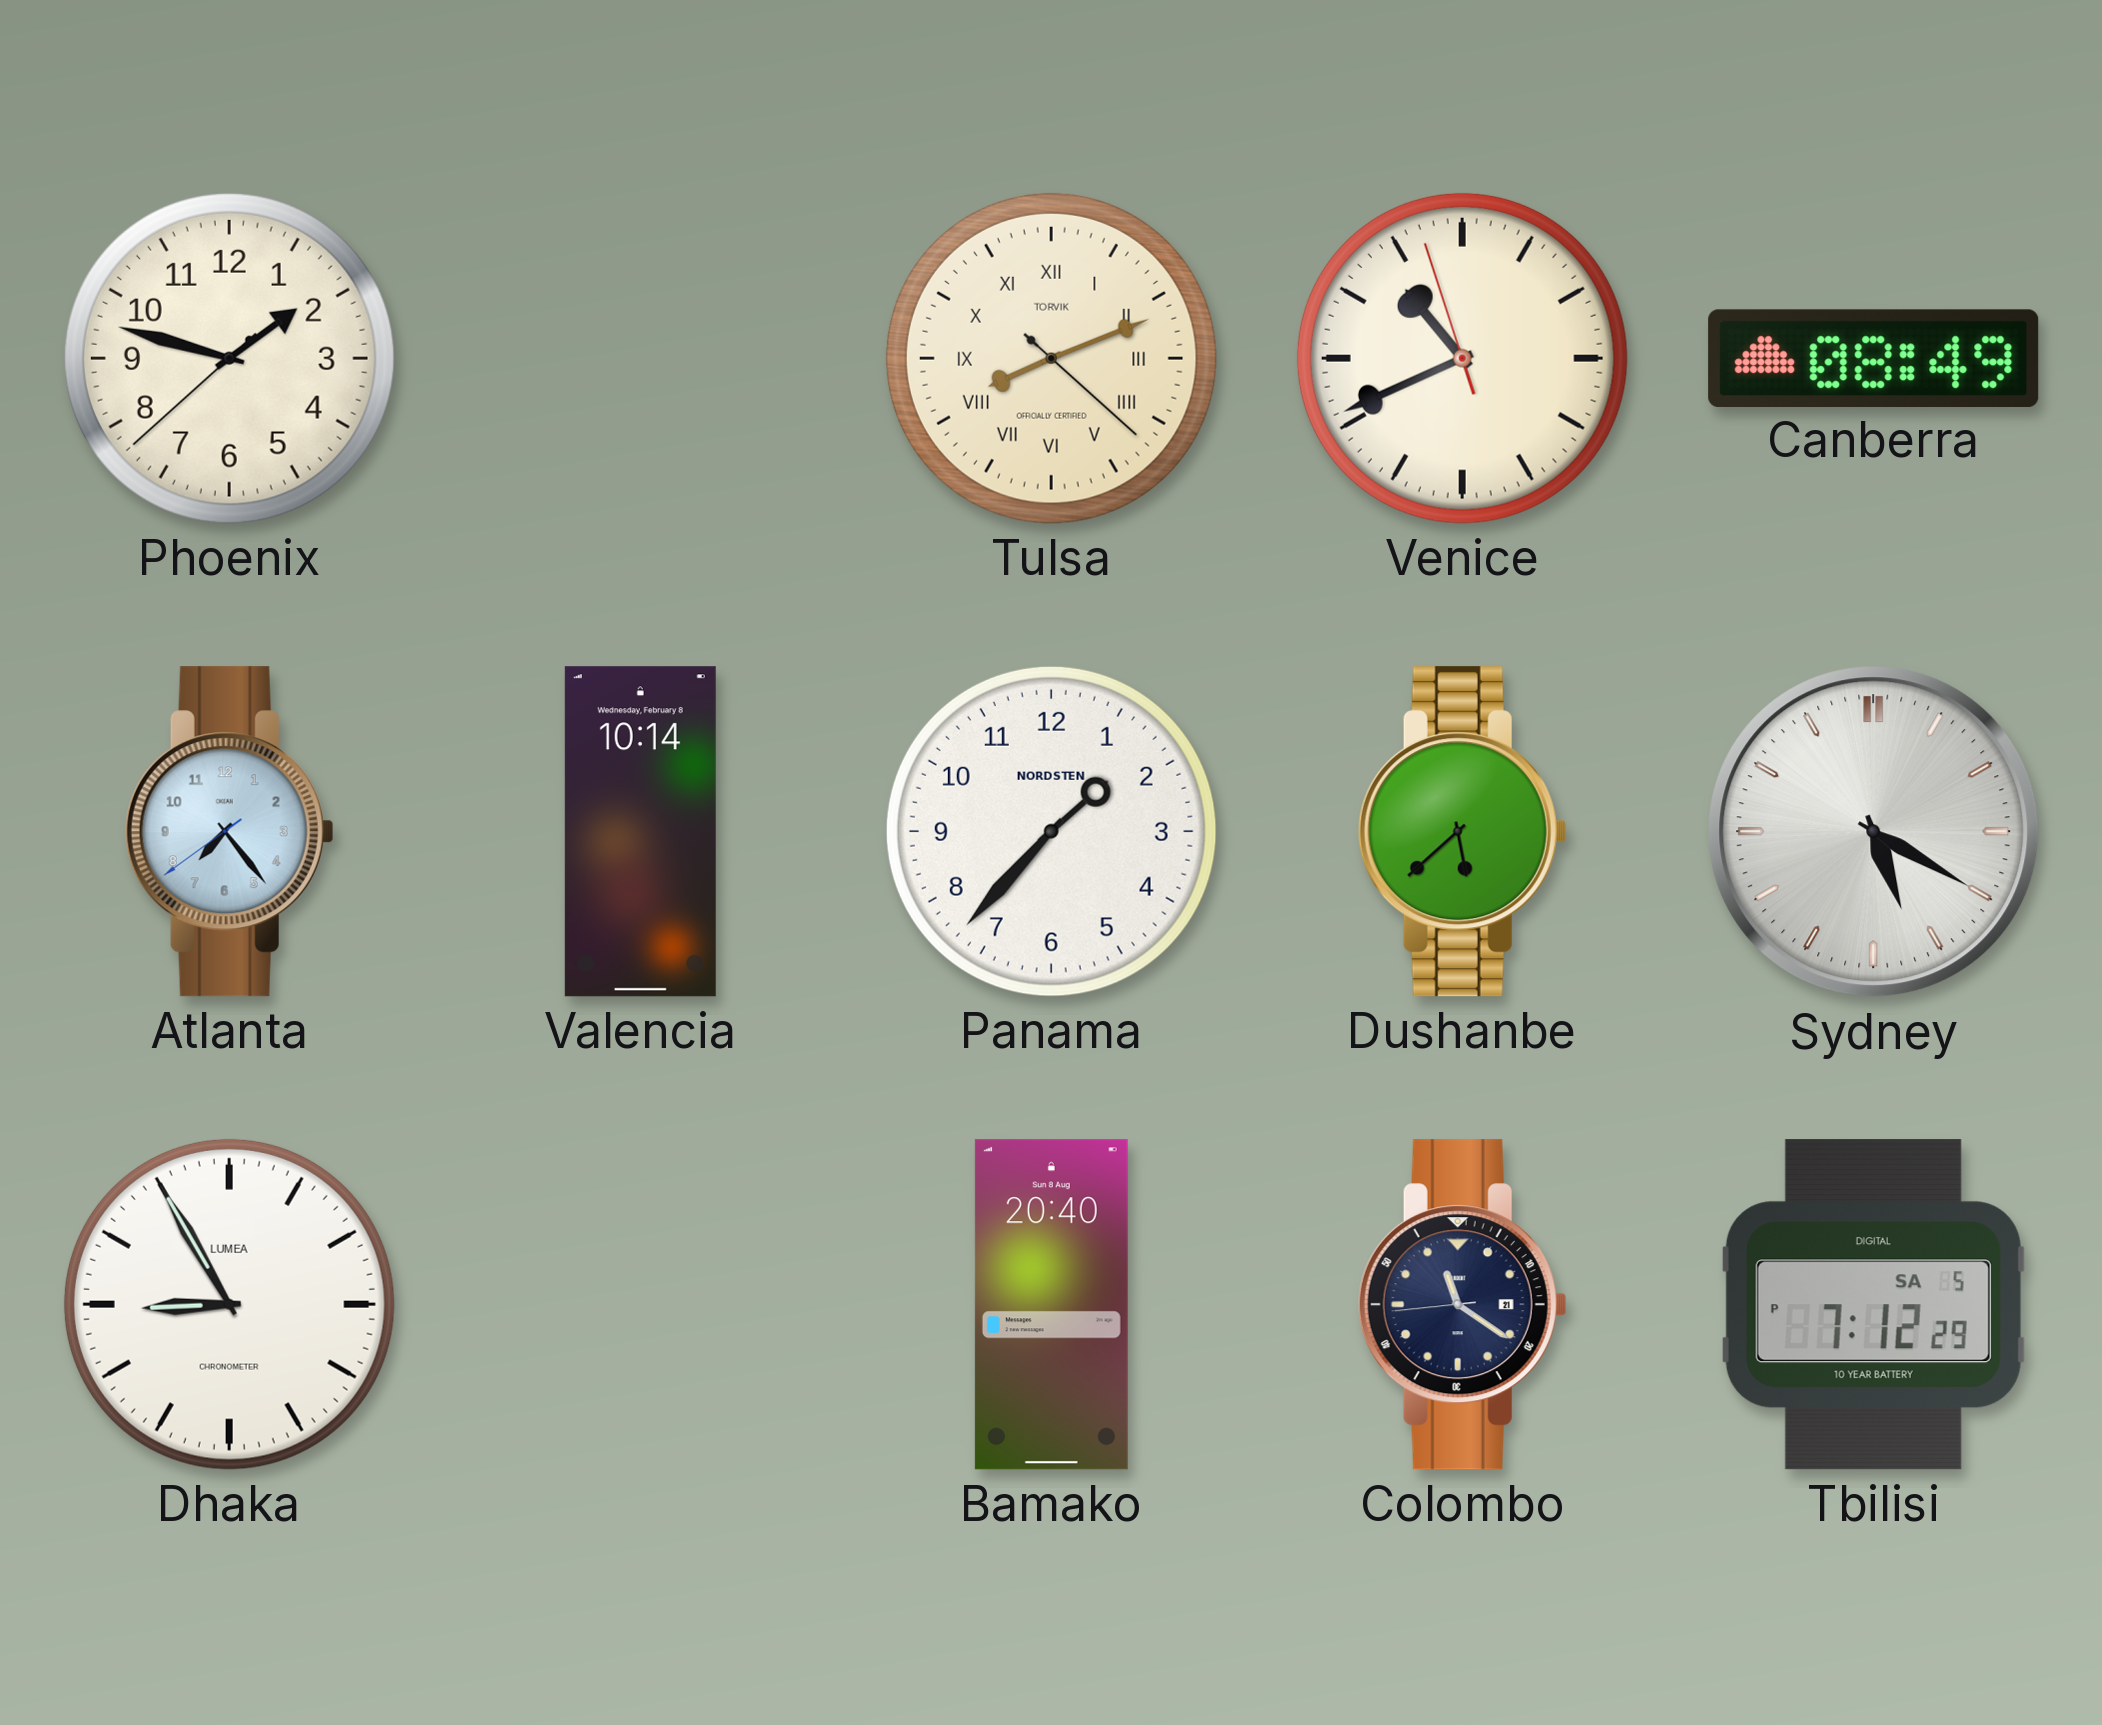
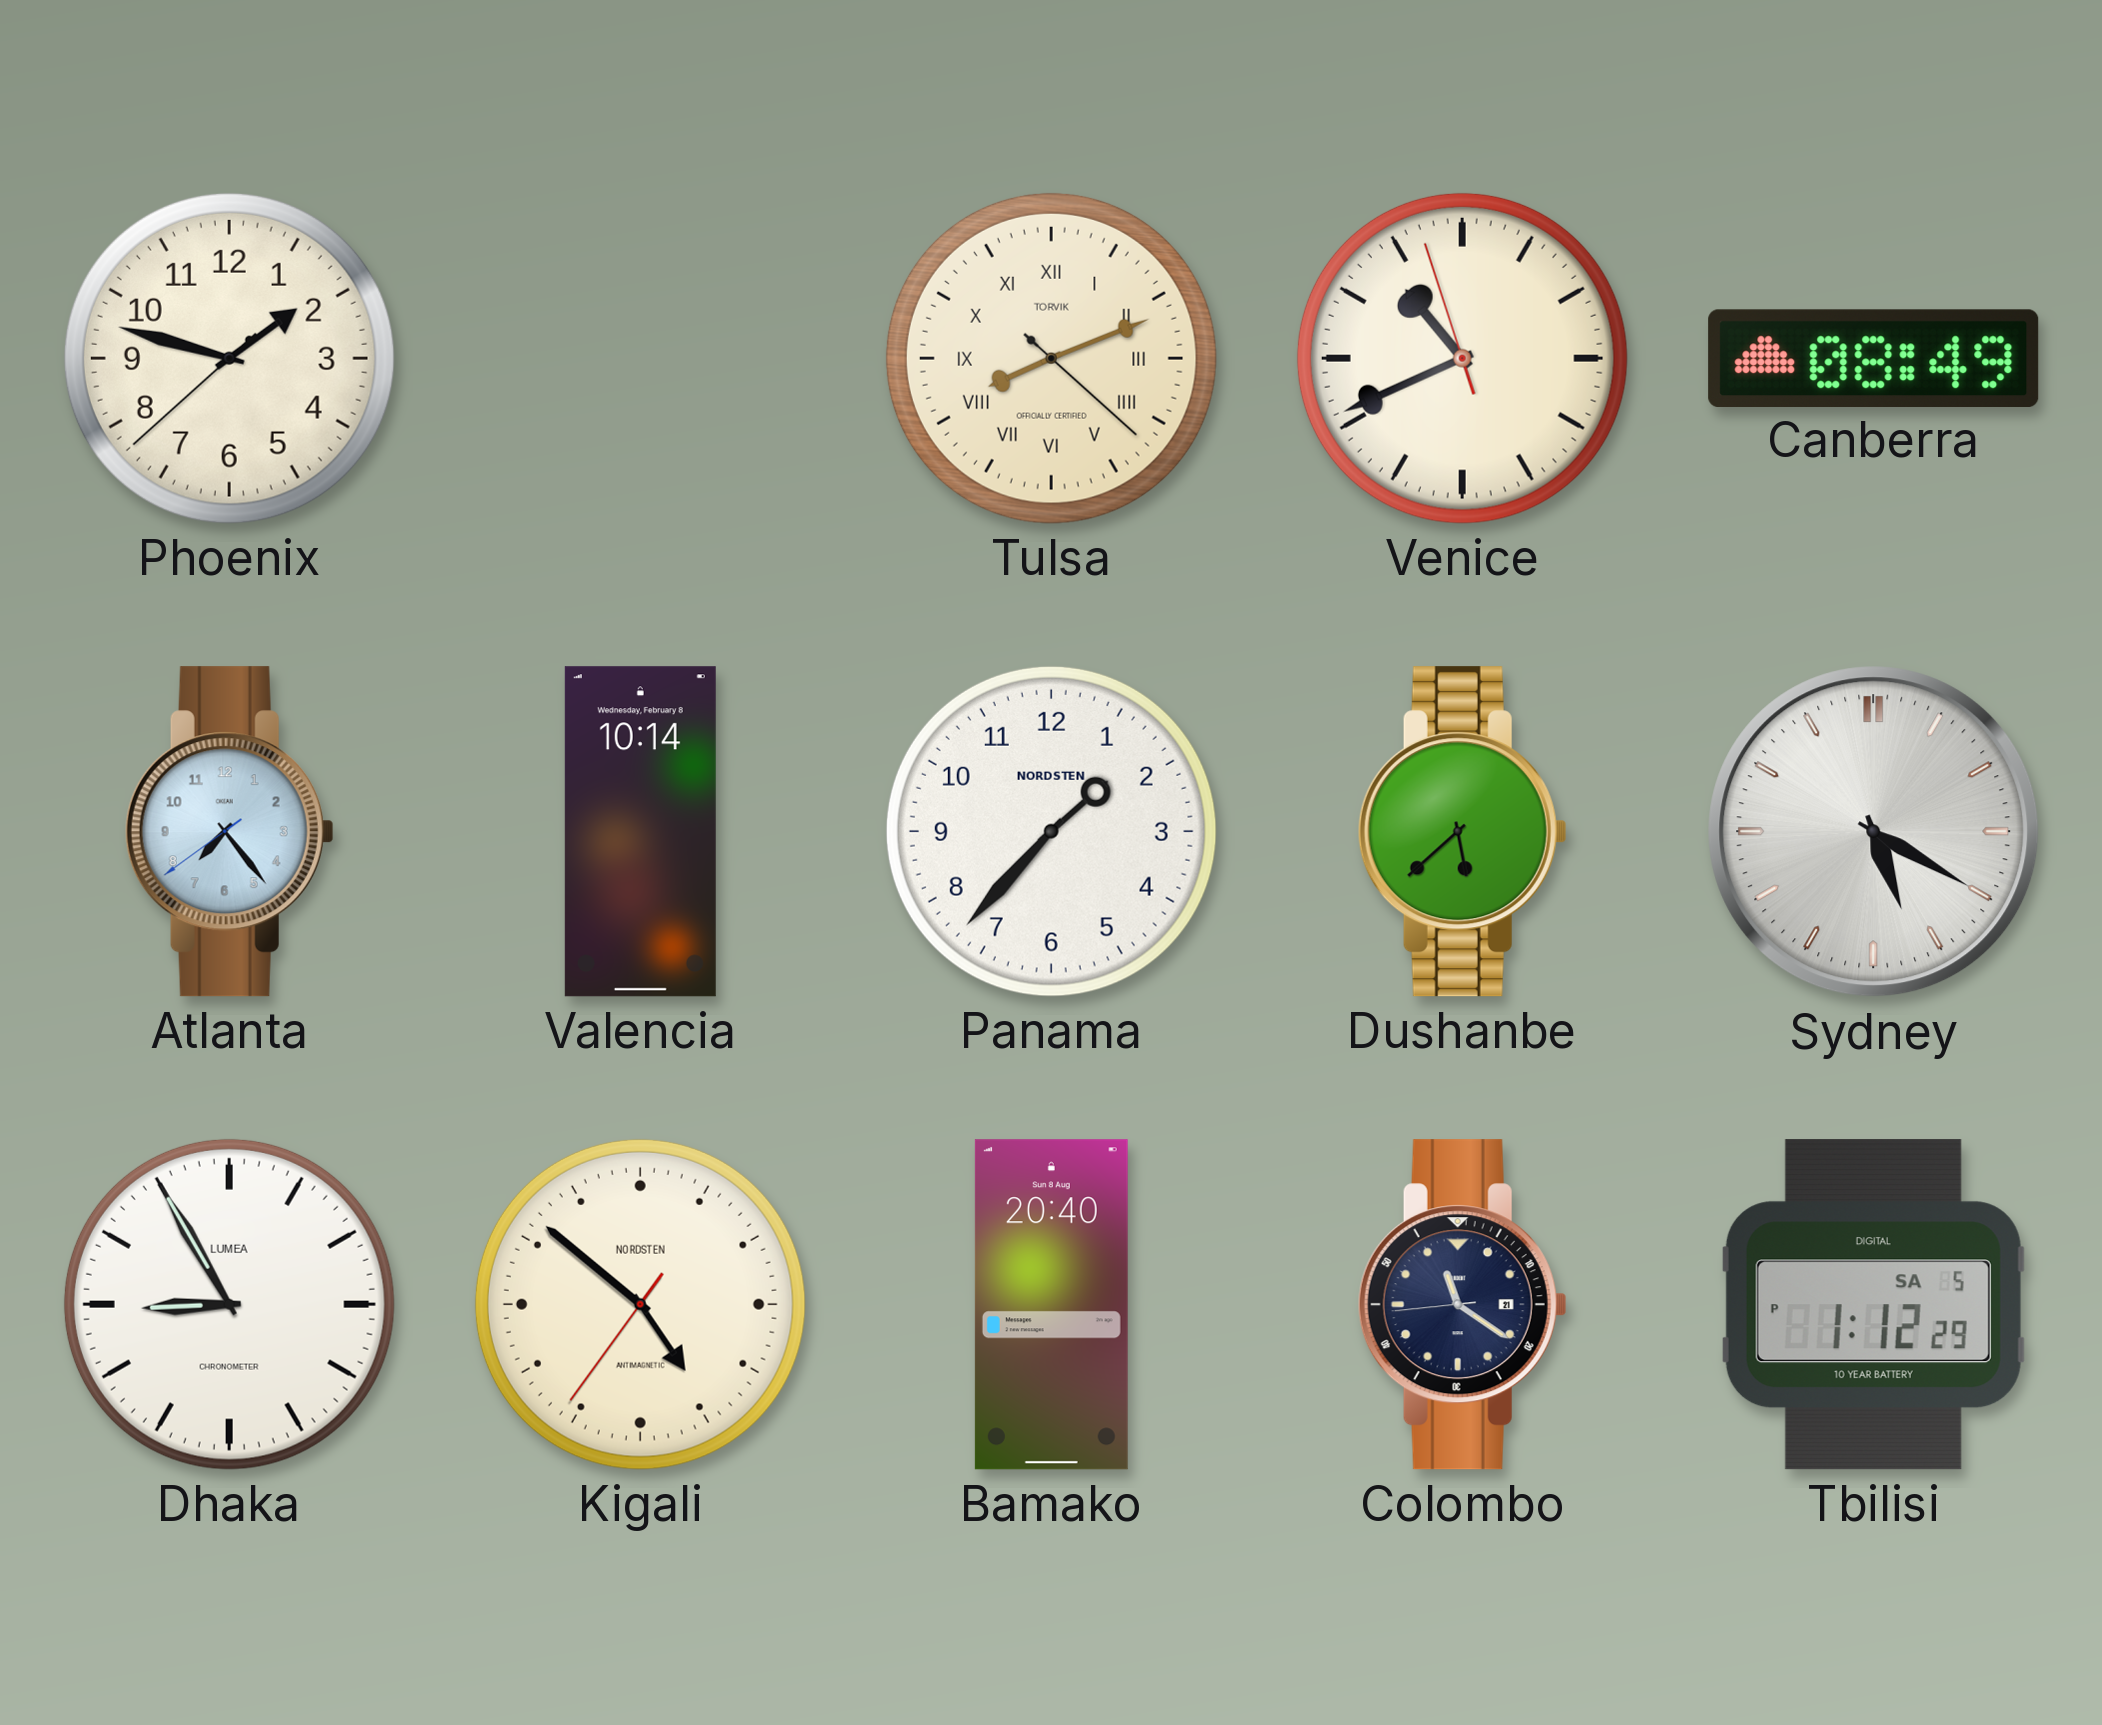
Kigali: none -> 4:51 (640, 1304)
Tbilisi: 7:12 -> 1:12 (1873, 1305)
